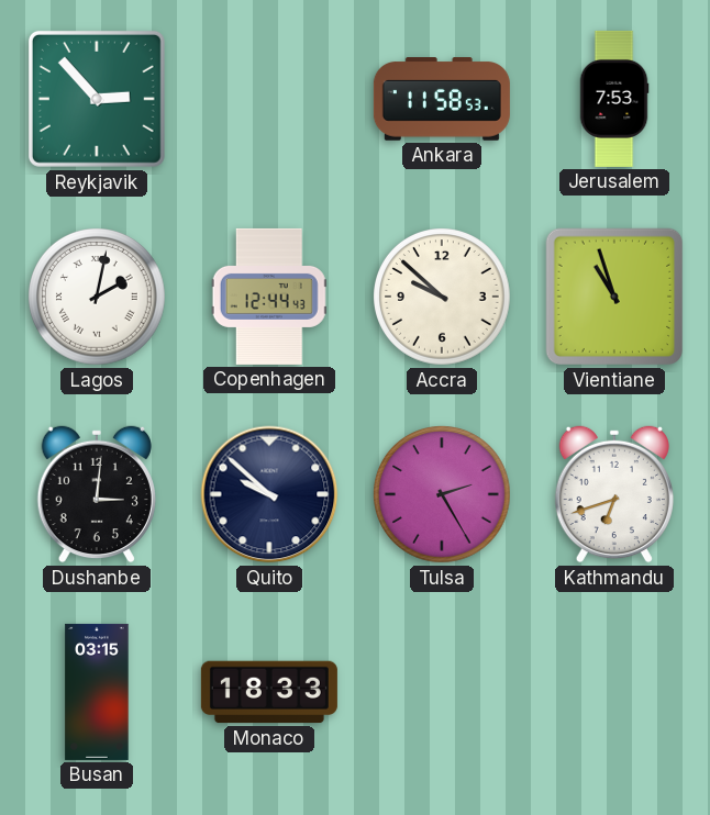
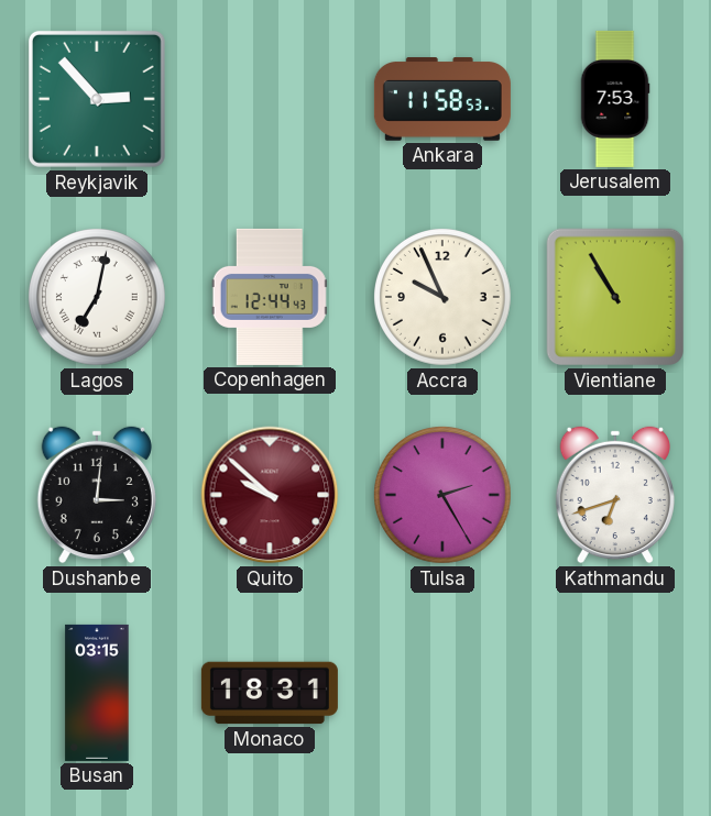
Lagos: 2:02 -> 7:02 (98, 298)
Accra: 9:52 -> 9:56 (444, 298)
Vientiane: 10:57 -> 10:55 (615, 297)
Quito dial: navy -> burgundy (270, 495)
Monaco: 18:33 -> 18:31 (270, 693)
